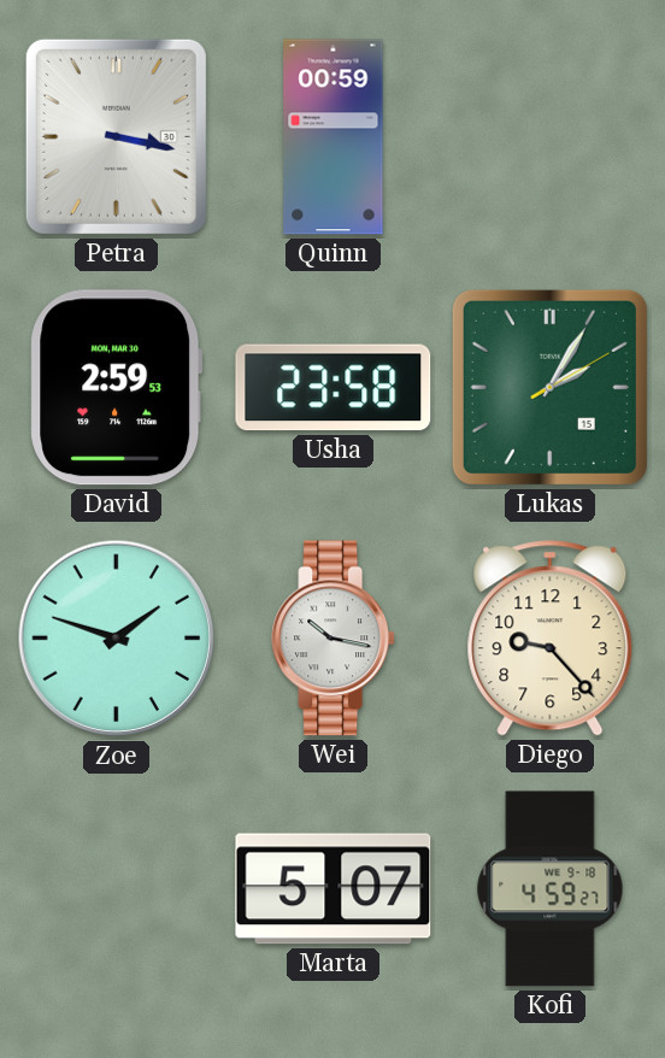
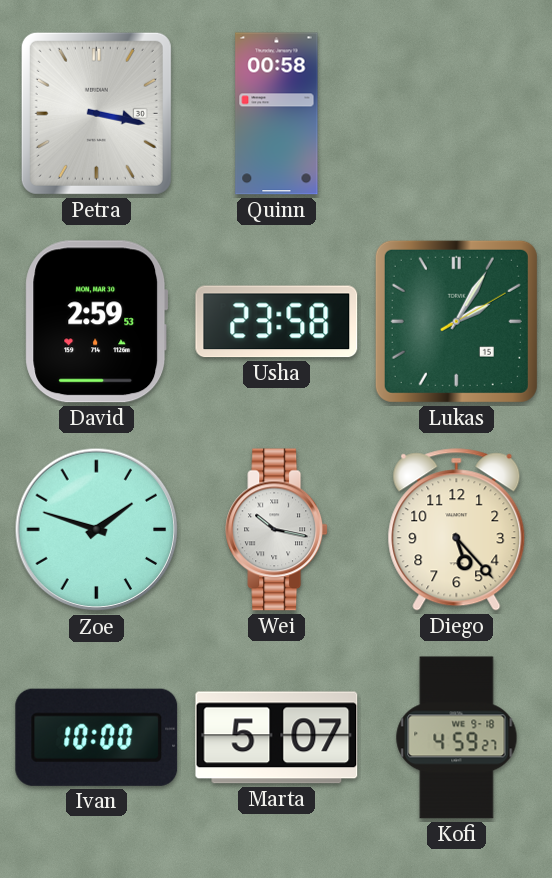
Quinn: 00:59 -> 00:58 (277, 114)
Diego: 9:23 -> 5:23 (457, 530)
Ivan: none -> 10:00 (97, 737)
